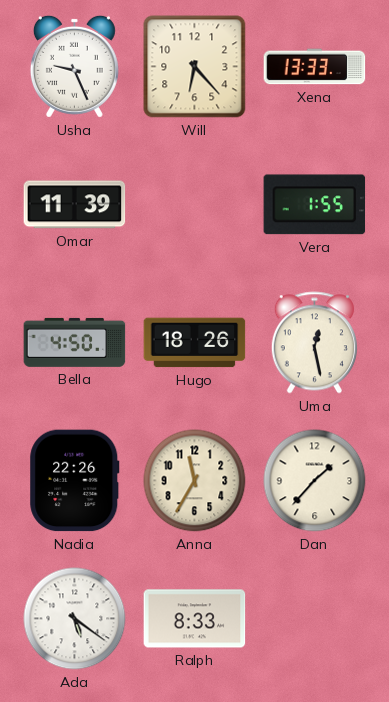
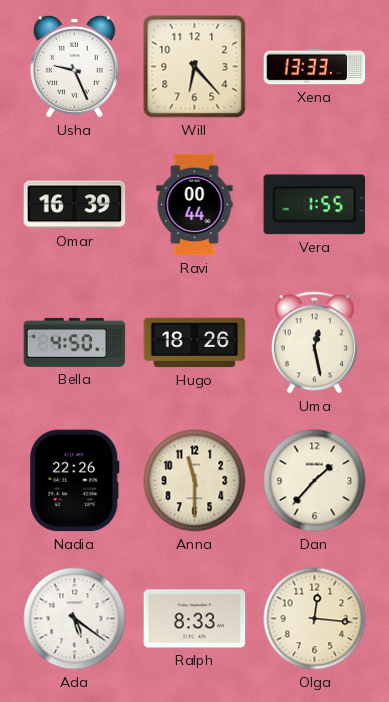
Omar: 11:39 -> 16:39 (75, 205)
Ravi: none -> 00:44 (195, 205)
Anna: 11:35 -> 11:30 (195, 481)
Olga: none -> 12:16 (315, 619)
